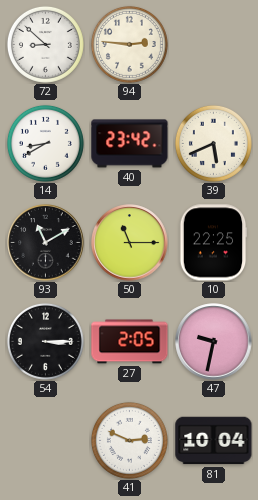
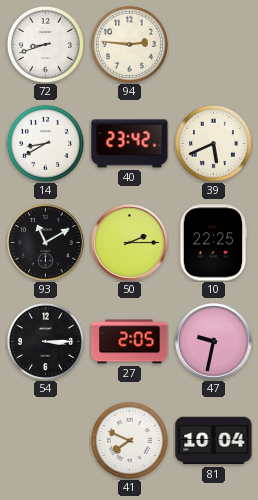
72: 8:52 -> 8:42 (45, 44)
50: 11:15 -> 2:15 (130, 243)
41: 2:49 -> 7:49 (129, 440)
